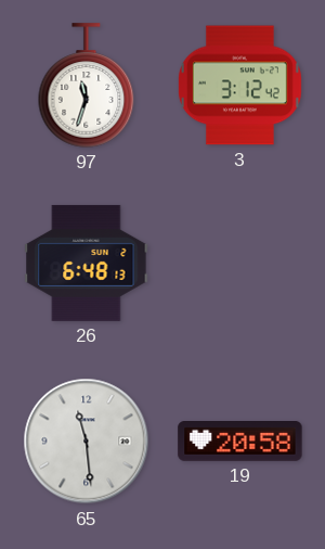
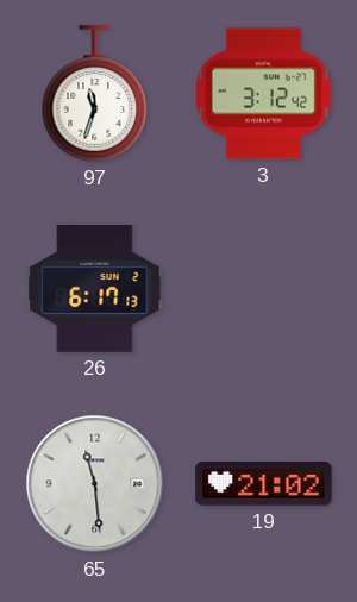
26: 6:48 -> 6:17 (95, 288)
19: 20:58 -> 21:02 (264, 484)
